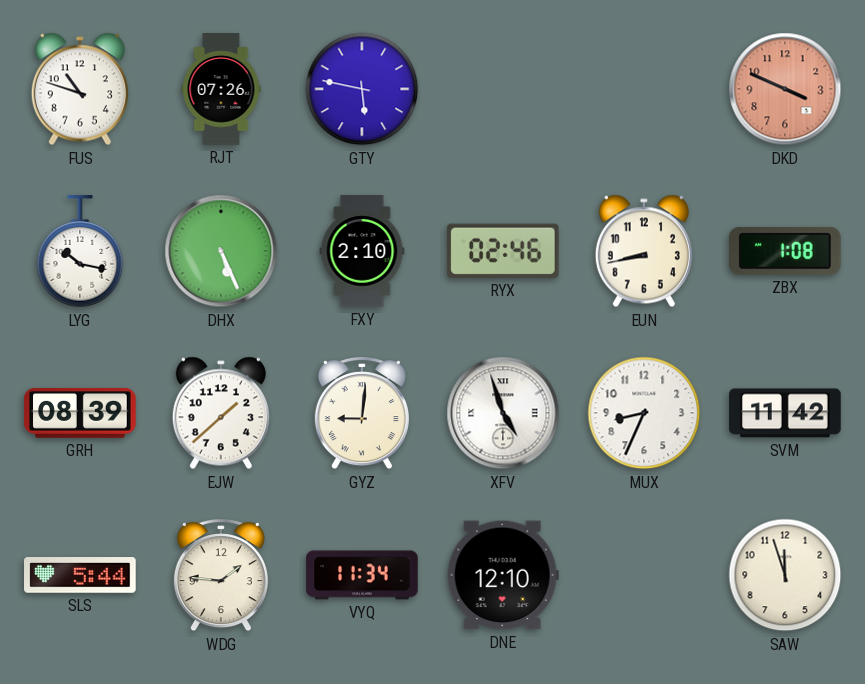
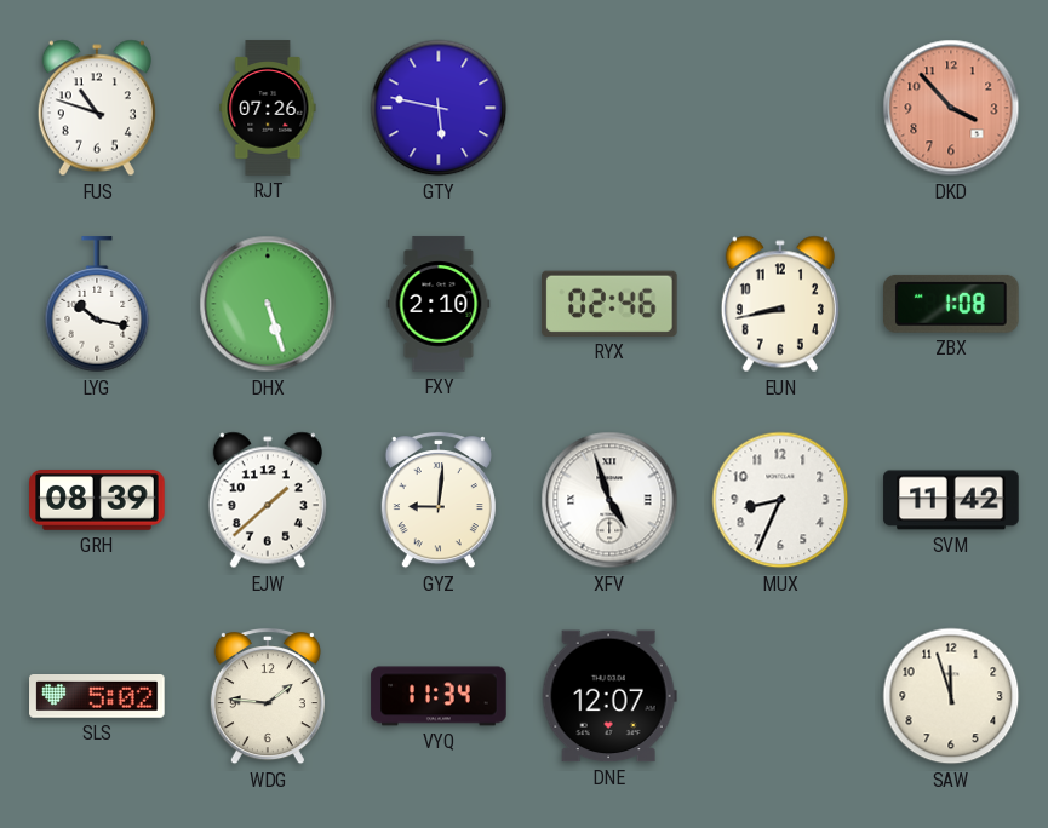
DKD: 3:49 -> 3:53 (951, 108)
DHX: 5:26 -> 5:27 (268, 304)
SLS: 5:44 -> 5:02 (97, 697)
DNE: 12:10 -> 12:07 (609, 696)
